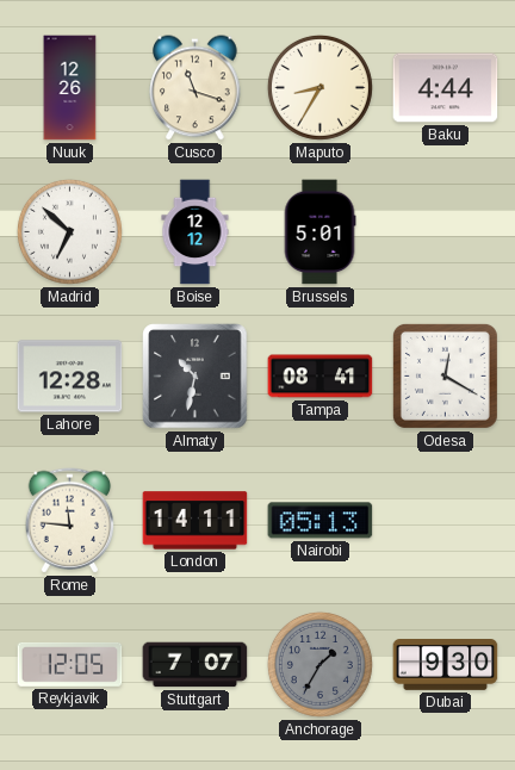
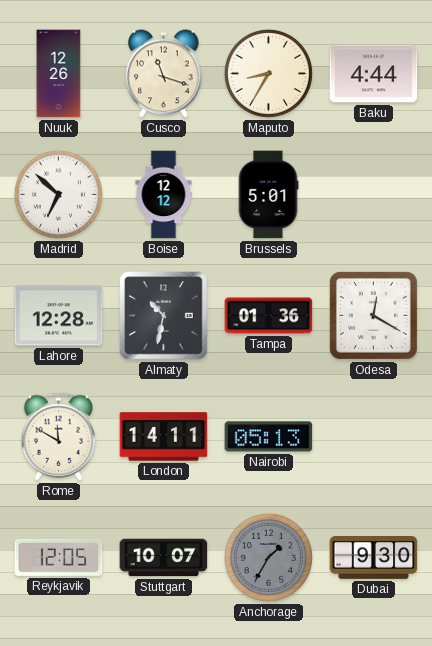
Tampa: 08:41 -> 01:36 (269, 316)
Rome: 11:46 -> 11:50 (59, 437)
Stuttgart: 7:07 -> 10:07 (164, 558)
